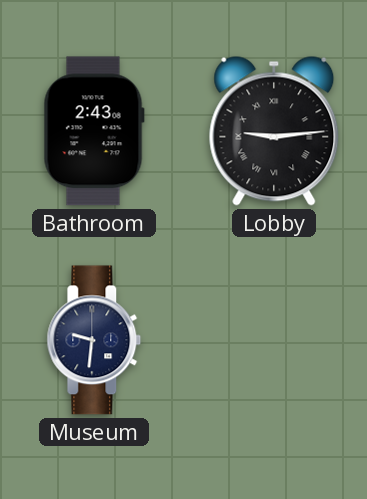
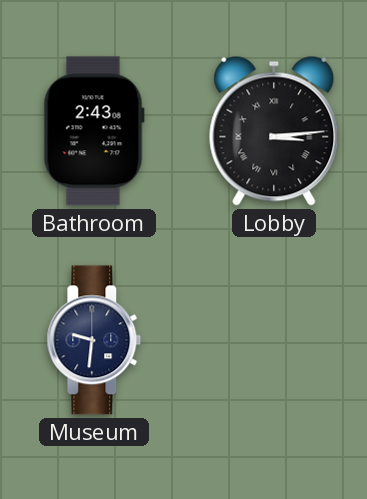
Lobby: 9:14 -> 3:14 (274, 131)
